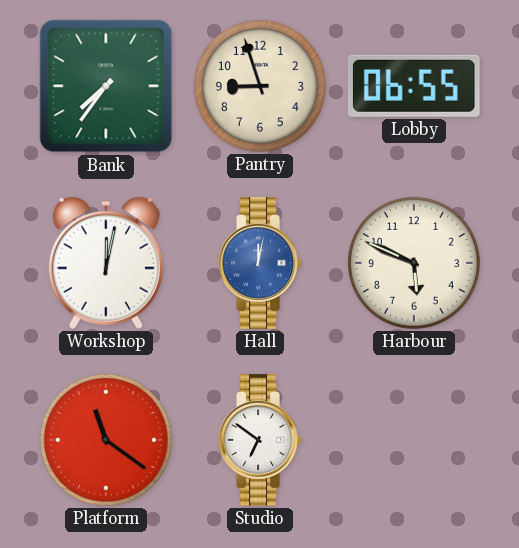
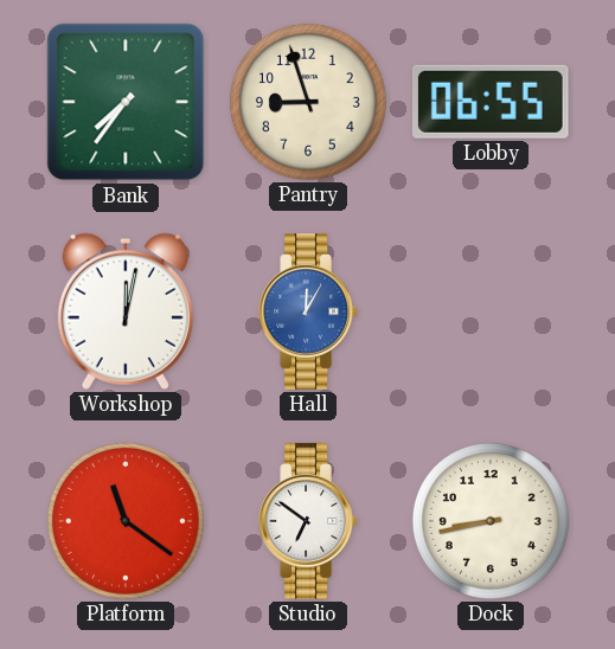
Hall: 12:02 -> 12:05 (308, 311)
Harbour: 5:49 -> none (414, 263)
Dock: none -> 8:43 (491, 521)
